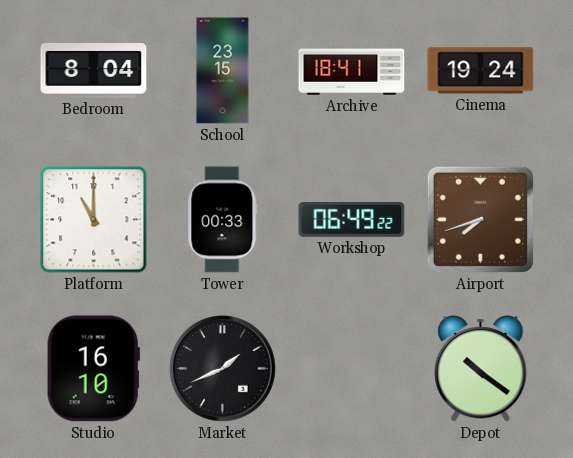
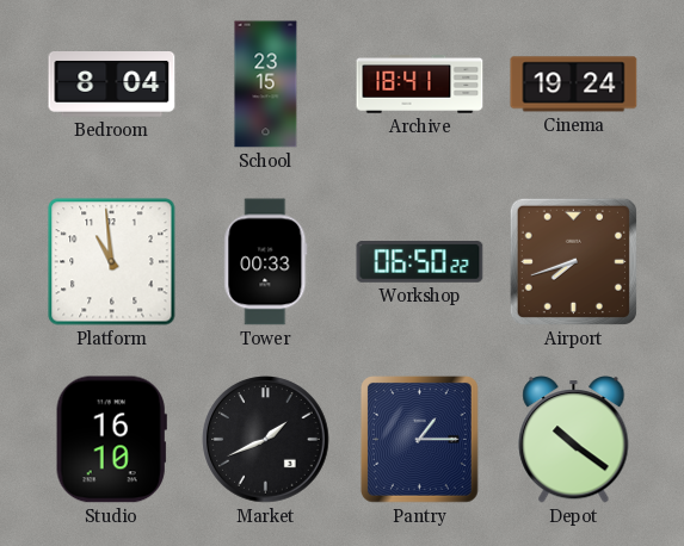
Platform: 11:00 -> 10:59 (112, 262)
Workshop: 06:49 -> 06:50 (420, 262)
Pantry: none -> 1:15 (420, 440)
